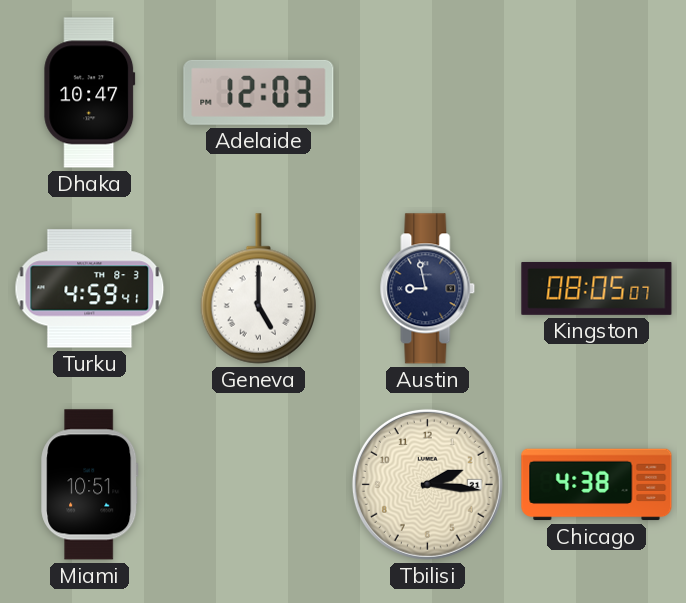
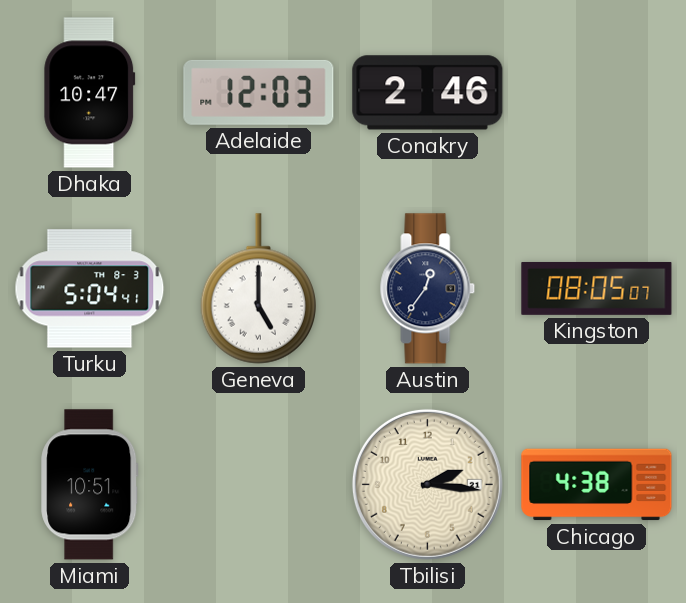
Conakry: none -> 2:46 (428, 93)
Turku: 4:59 -> 5:04 (90, 289)
Austin: 8:58 -> 12:36 (428, 289)
